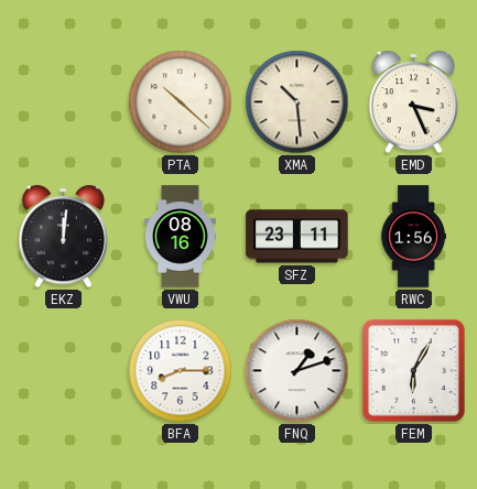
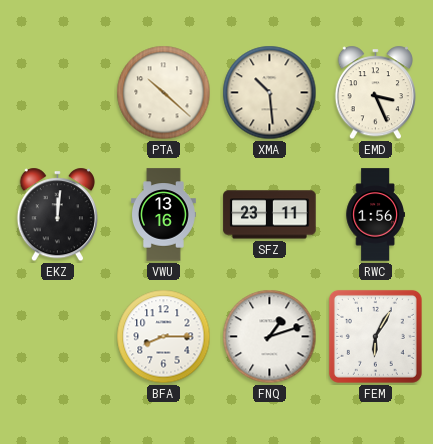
VWU: 08:16 -> 13:16 (163, 215)
